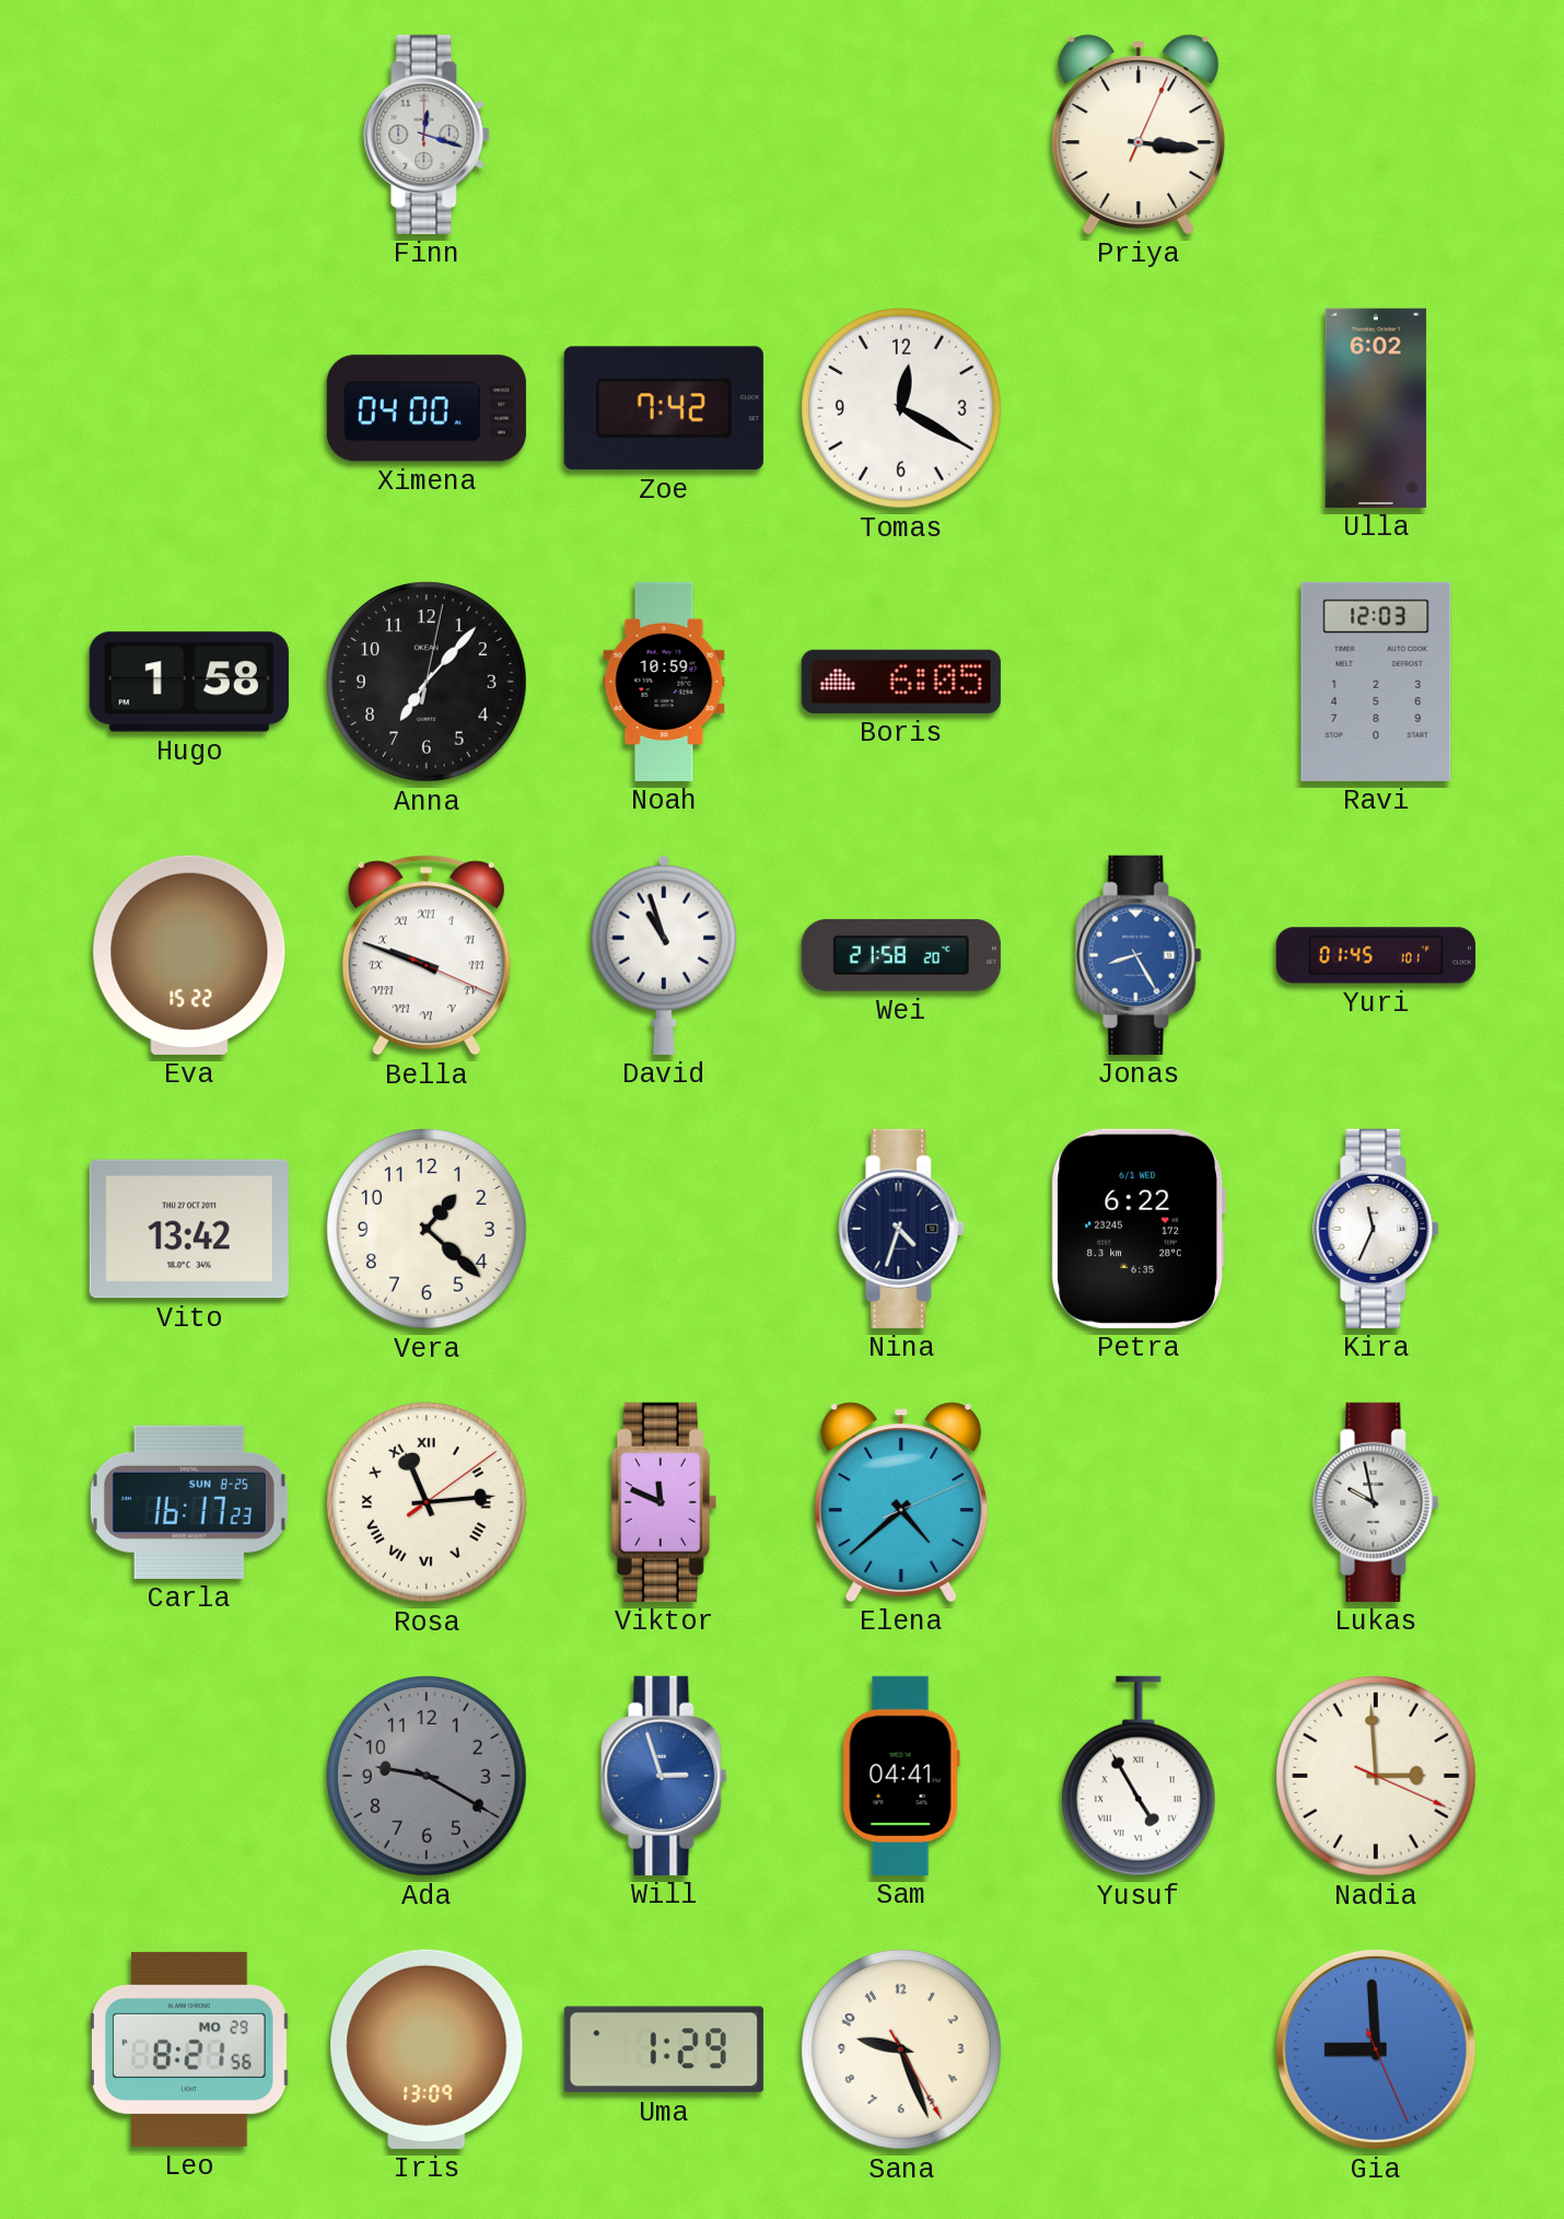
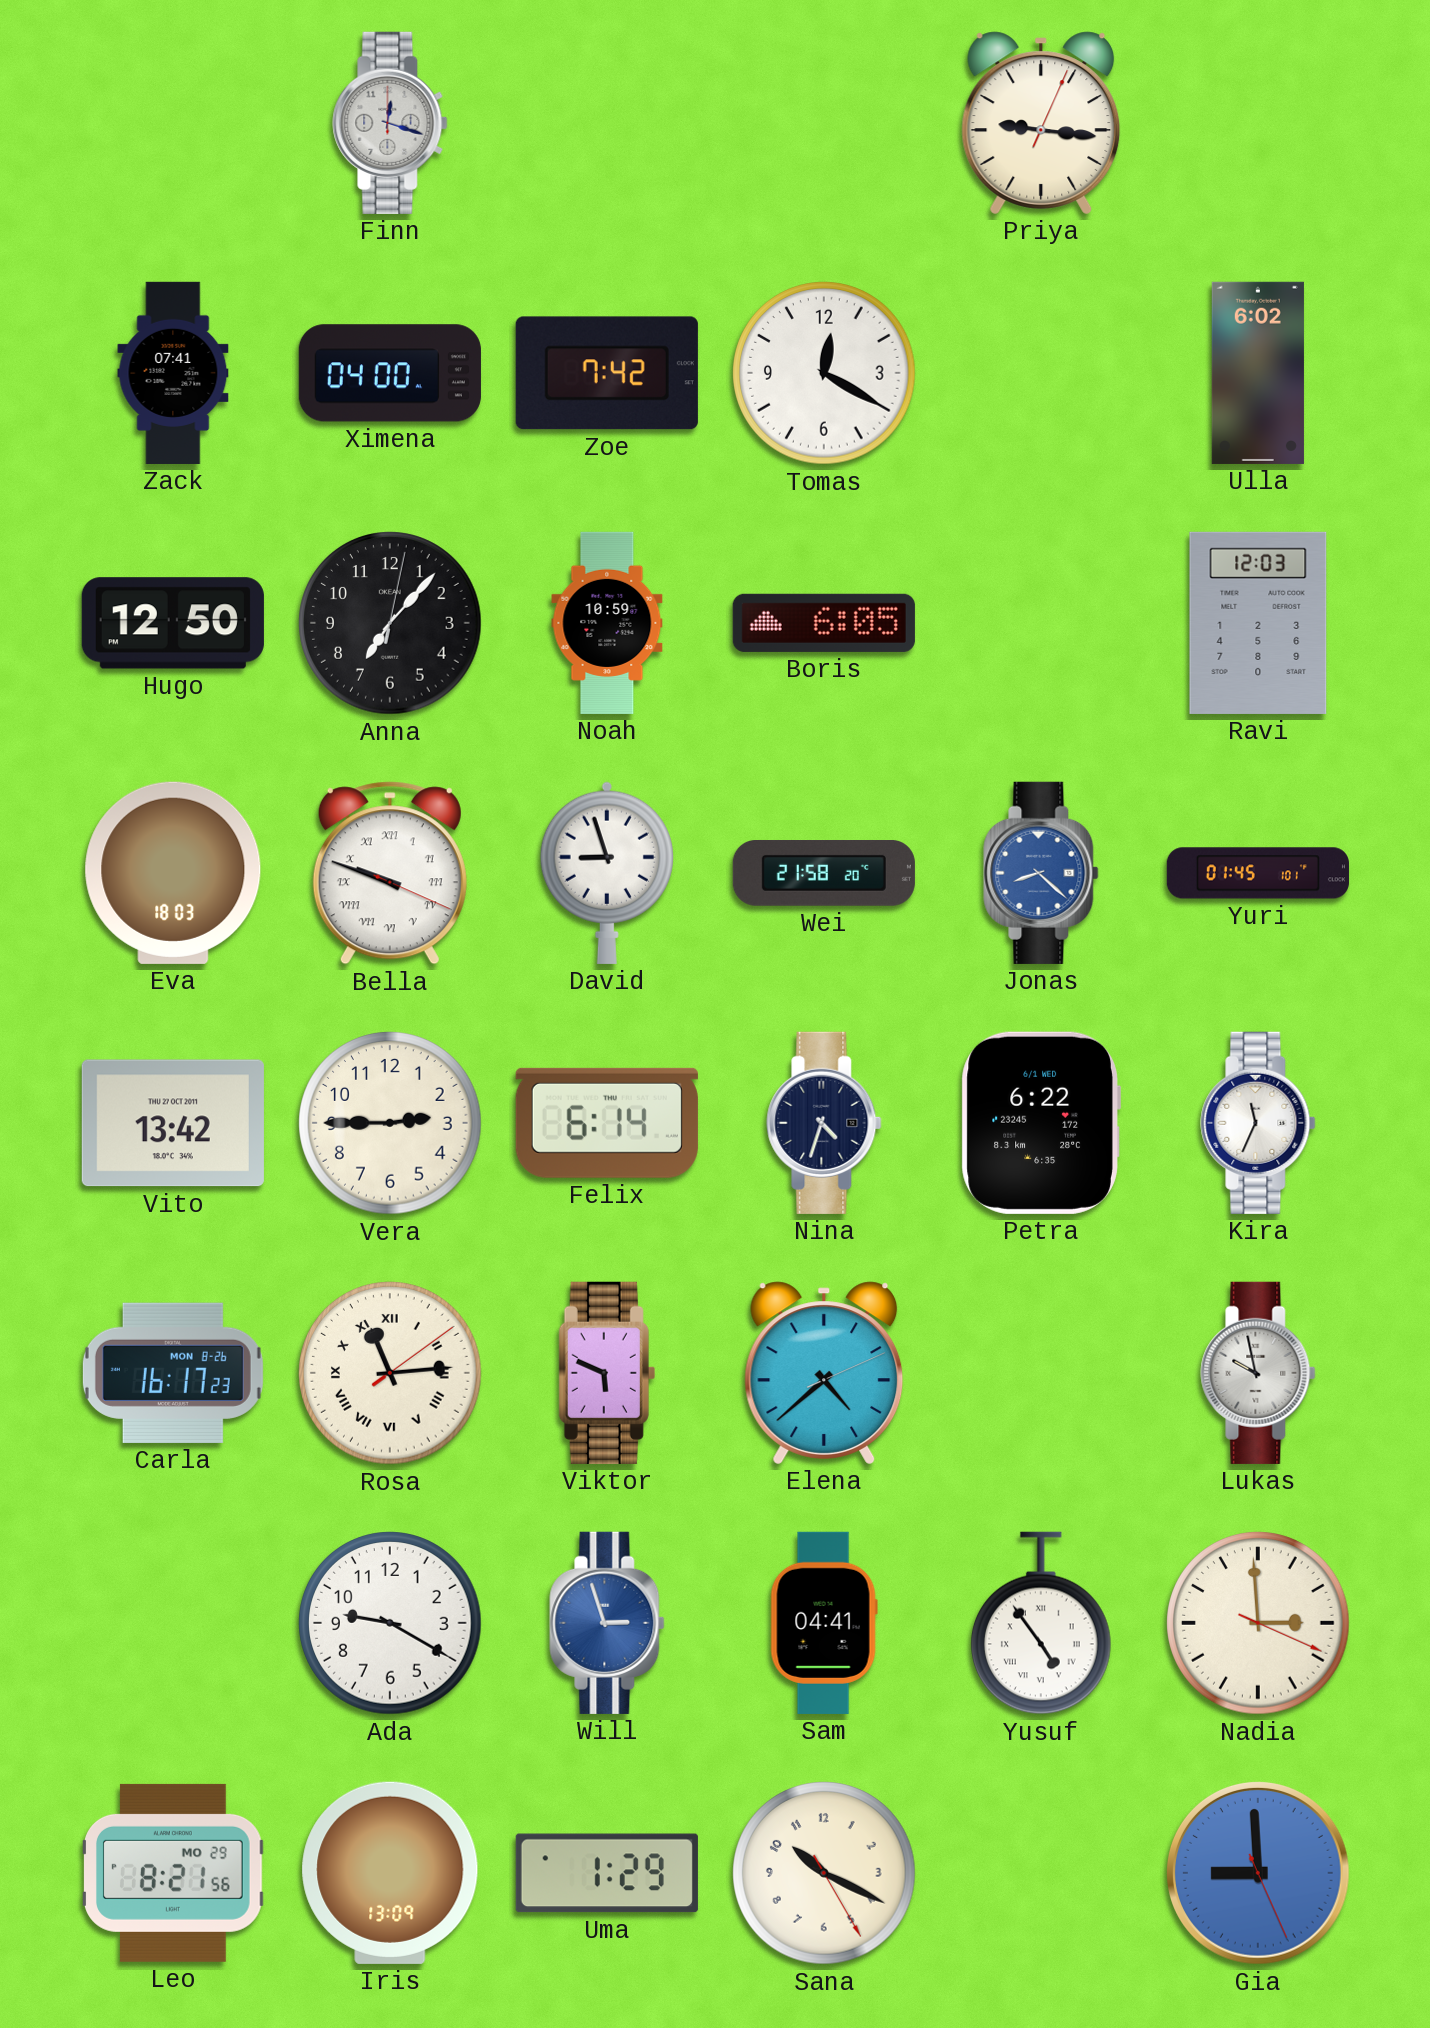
Priya: 3:16 -> 9:16 (1041, 123)
Zack: none -> 07:41 (173, 373)
Hugo: 1:58 -> 12:50 (173, 623)
Eva: 15:22 -> 18:03 (173, 873)
David: 10:57 -> 8:57 (607, 873)
Jonas: 8:25 -> 8:22 (1041, 873)
Vera: 1:22 -> 2:45 (390, 1123)
Felix: none -> 6:14 (607, 1123)
Carla date: SUN 8-25 -> MON 8-26 (173, 1373)
Viktor: 11:49 -> 5:49 (607, 1373)
Ada dial: grey -> white (390, 1623)
Yusuf: 4:55 -> 4:54 (1042, 1623)
Sana: 9:26 -> 10:19 (824, 1873)
